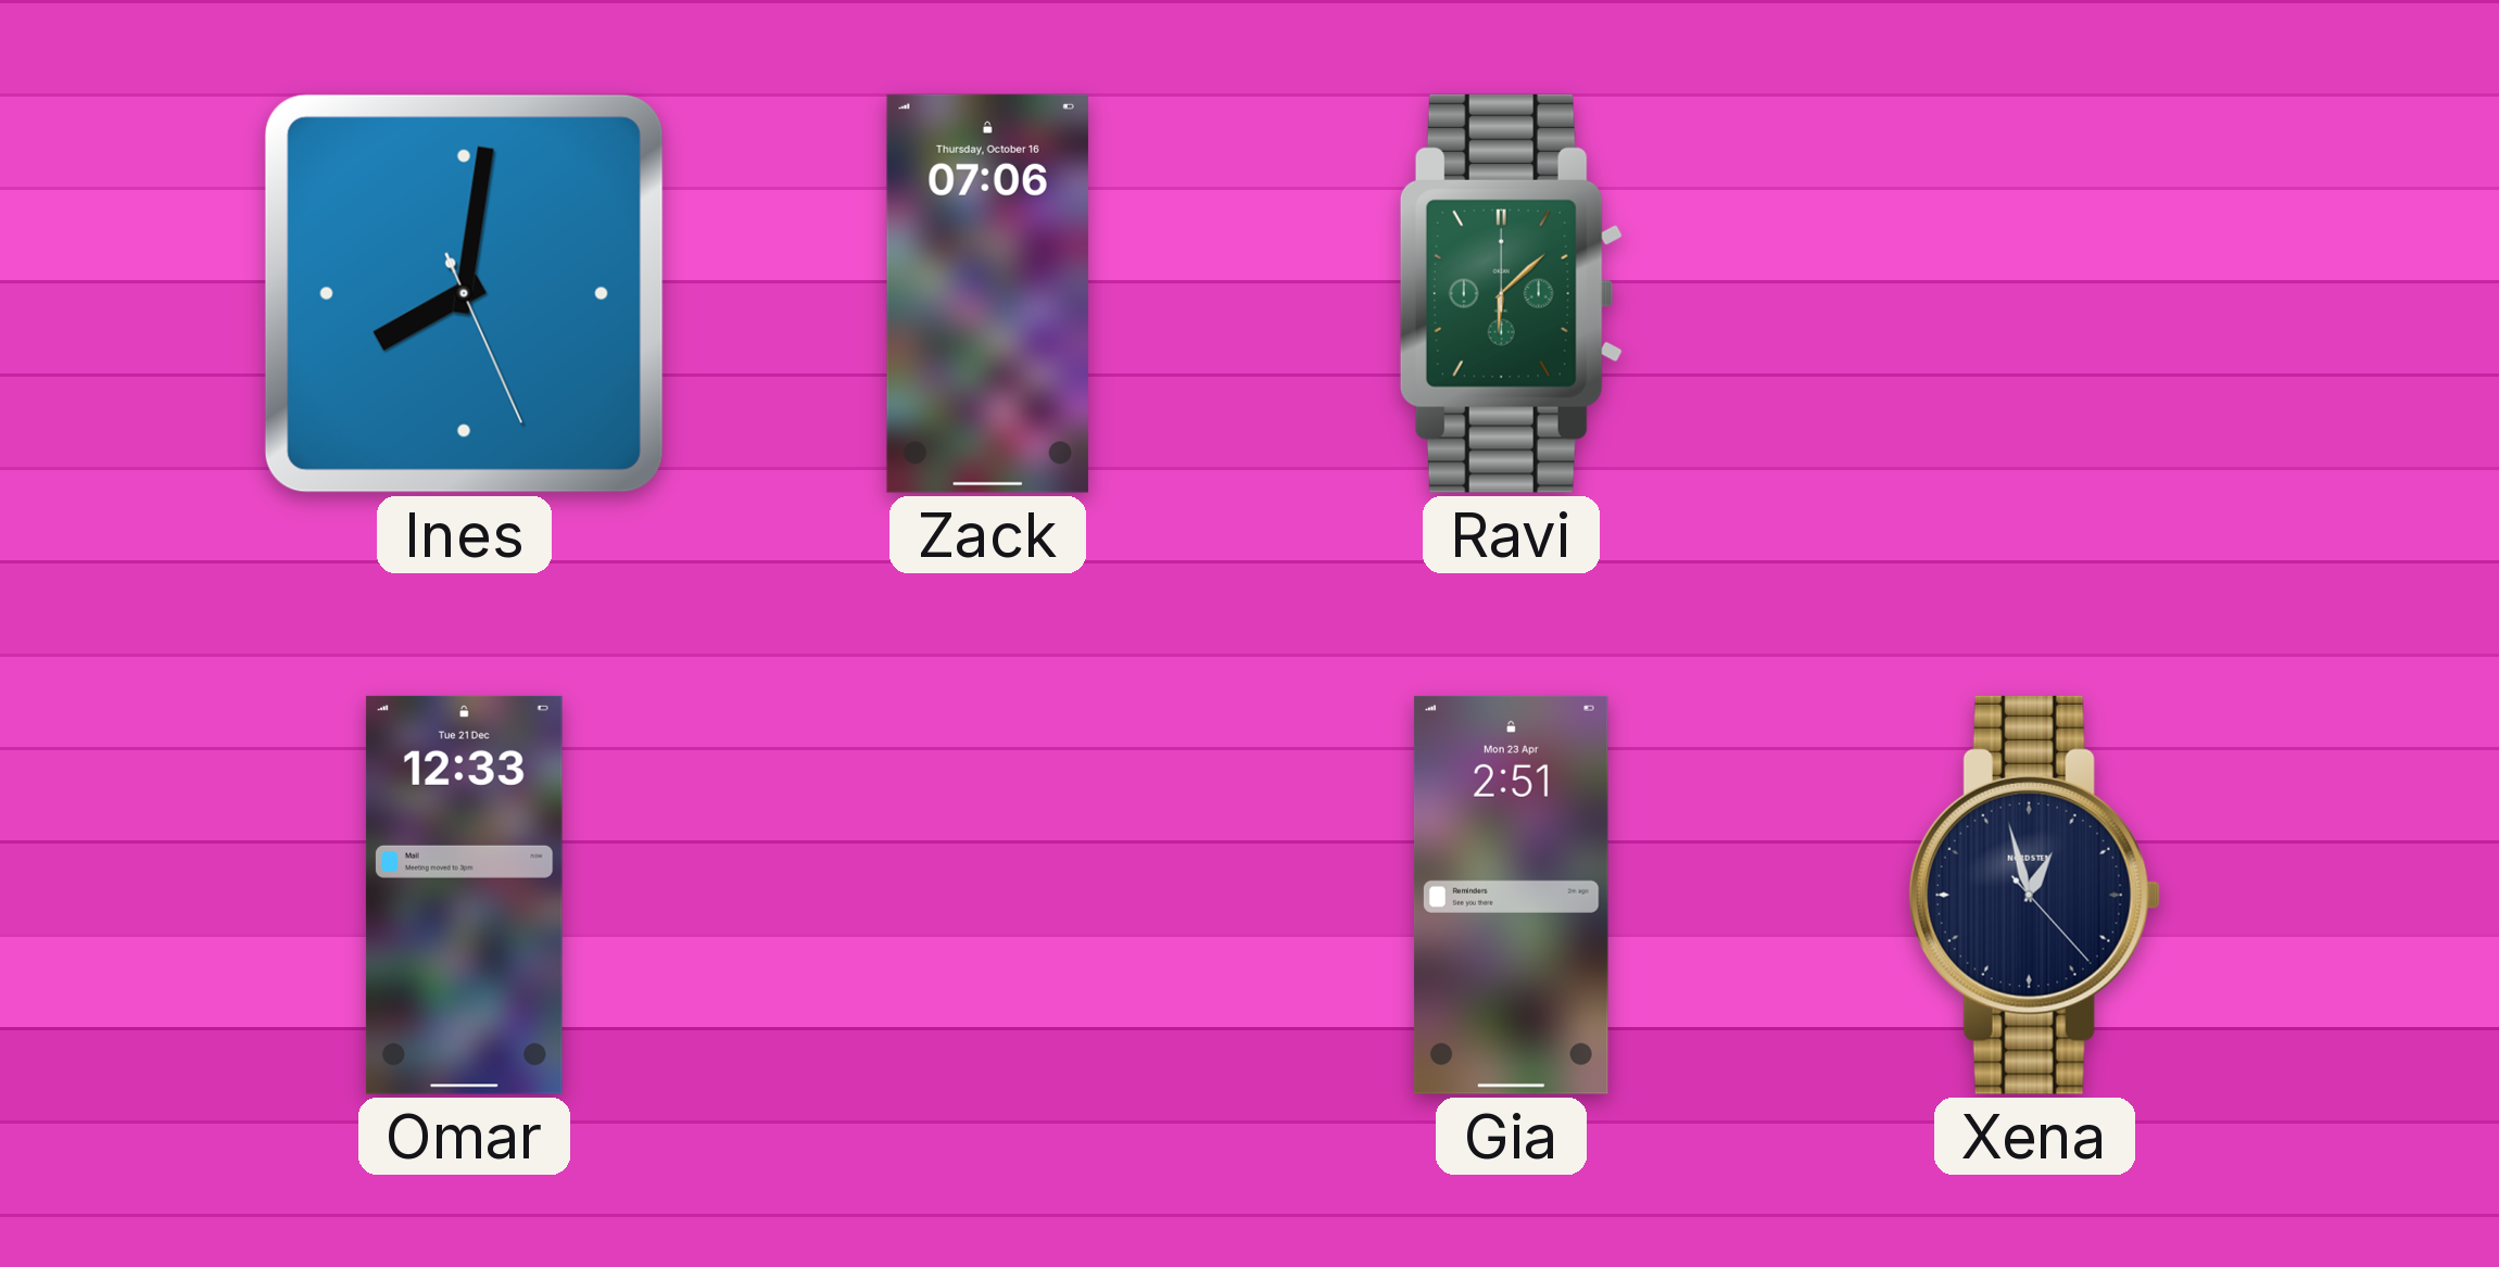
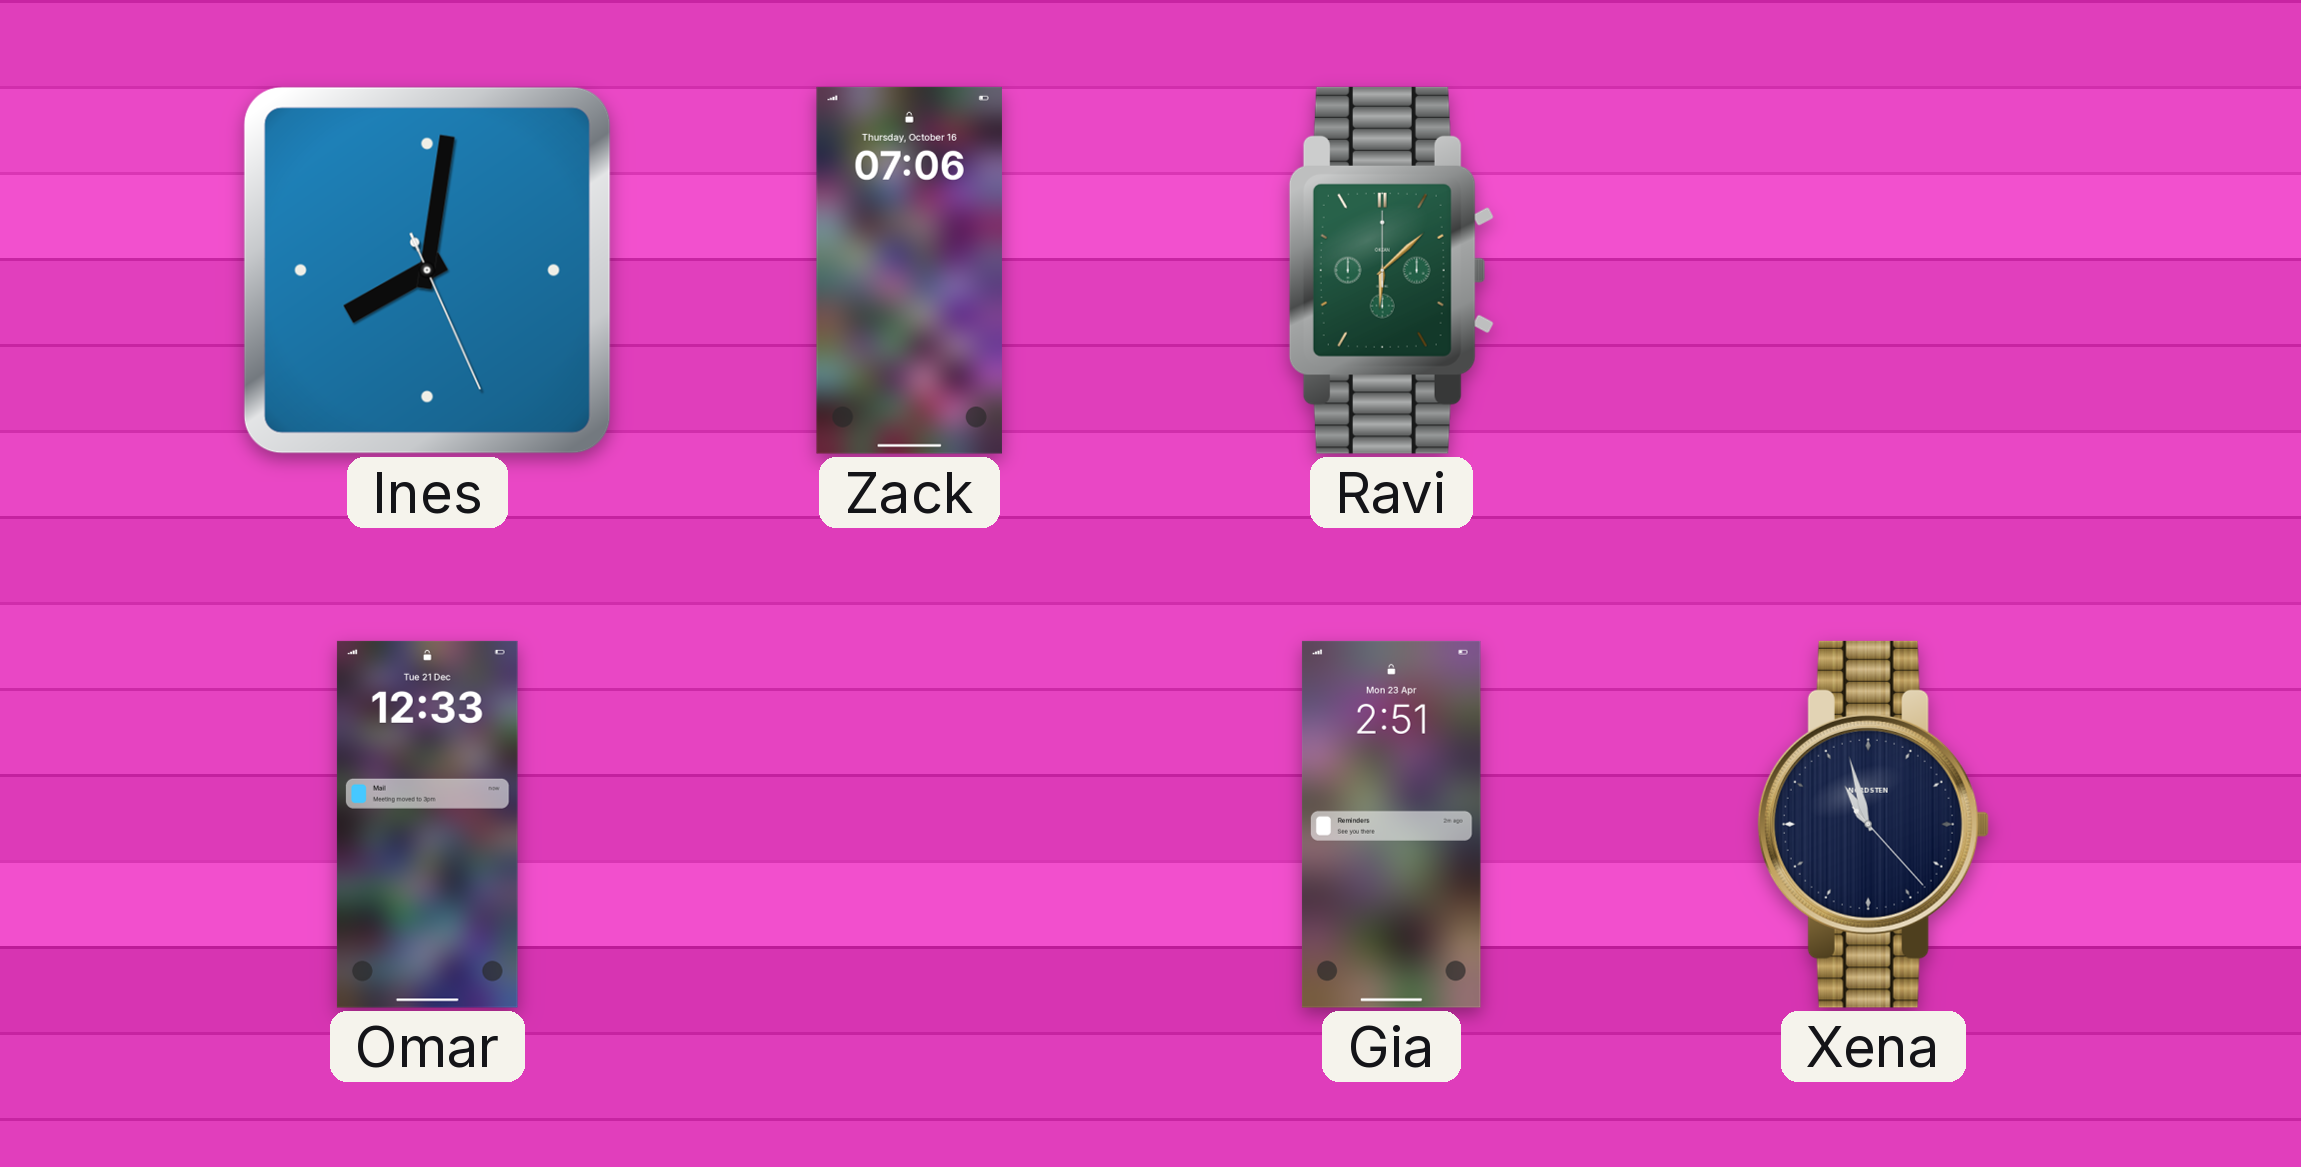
Xena: 12:57 -> 10:57 (1873, 824)
